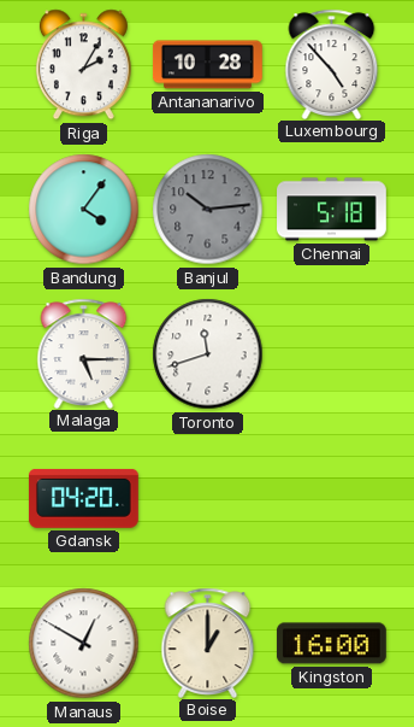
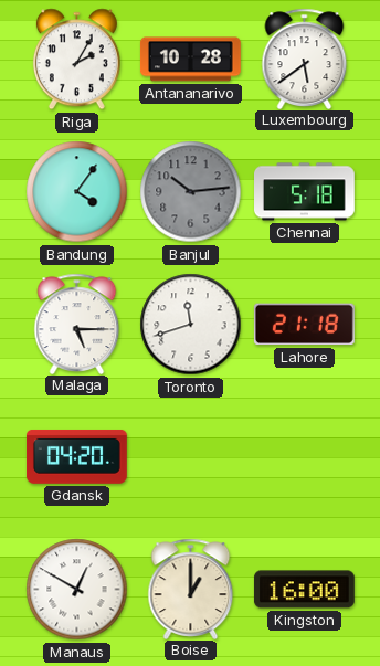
Luxembourg: 4:53 -> 5:39 (305, 59)
Lahore: none -> 21:18 (304, 325)
